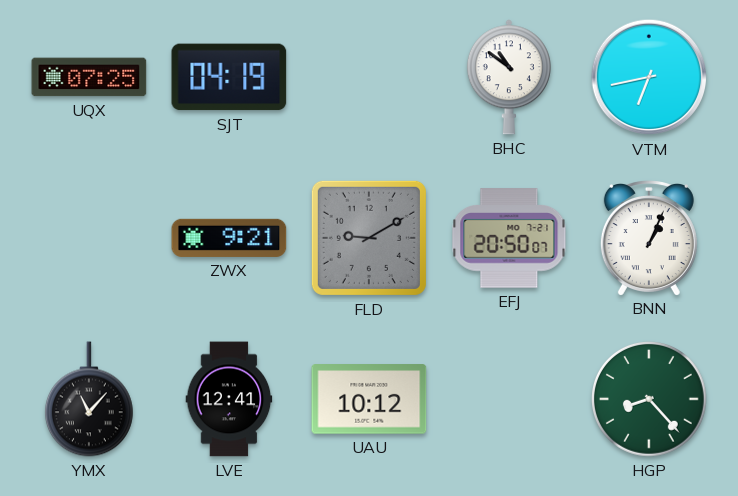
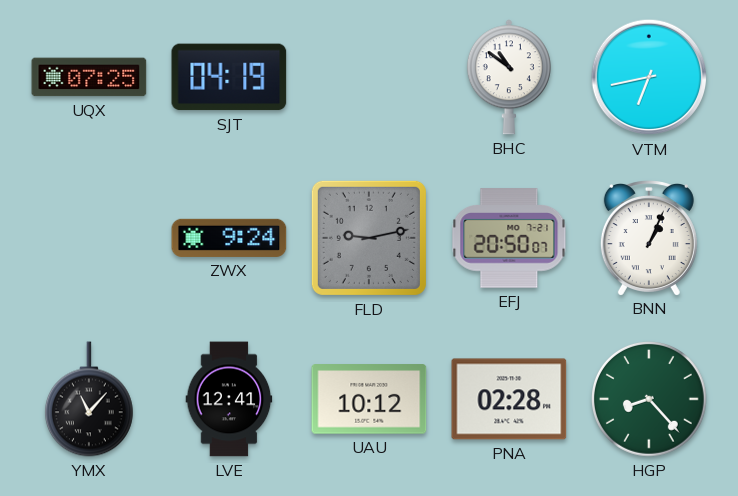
ZWX: 9:21 -> 9:24 (229, 238)
FLD: 9:10 -> 9:13 (369, 238)
PNA: none -> 02:28 (509, 399)
